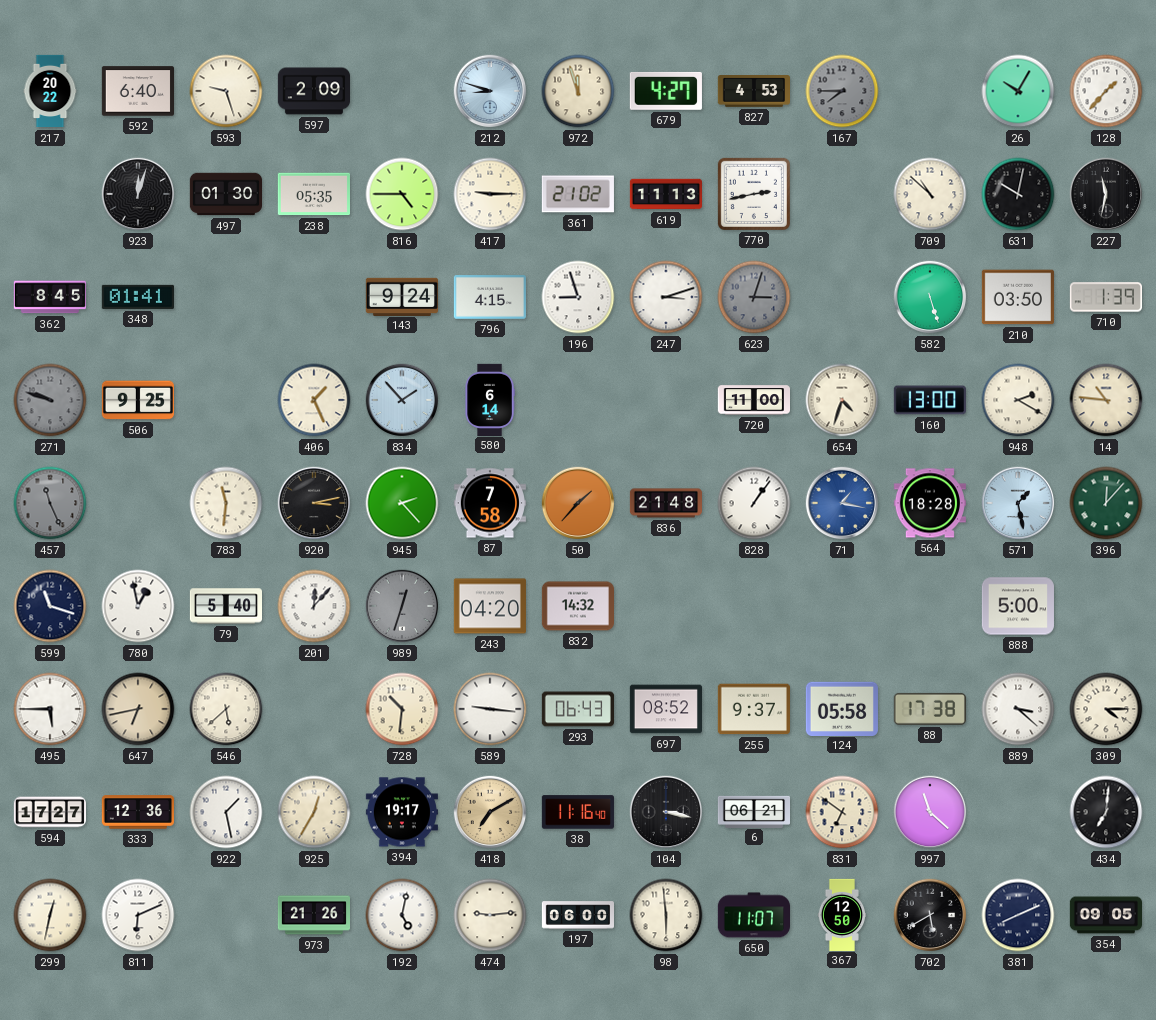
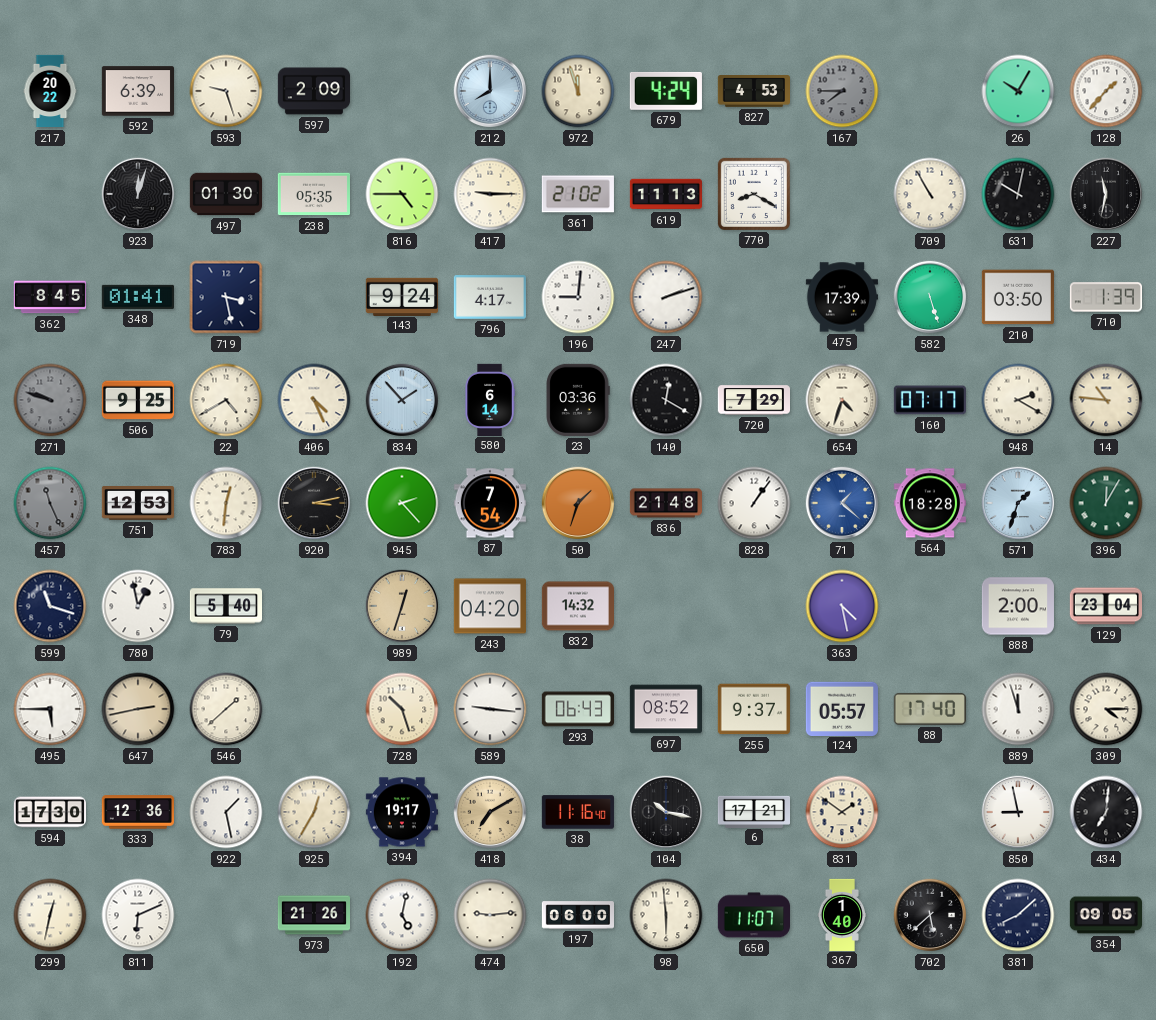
592: 6:40 -> 6:39 (137, 91)
212: 8:48 -> 8:00 (490, 91)
679: 4:27 -> 4:24 (666, 91)
770: 2:43 -> 8:20 (754, 194)
709: 10:52 -> 10:55 (930, 194)
719: none -> 3:28 (226, 297)
796: 4:15 -> 4:17 (490, 297)
196: 8:57 -> 9:01 (578, 297)
247: 3:12 -> 2:12 (666, 297)
623: 3:03 -> none (754, 297)
475: none -> 17:39 (842, 297)
22: none -> 4:40 (226, 400)
406: 1:26 -> 4:26 (314, 400)
23: none -> 03:36 (578, 400)
140: none -> 12:20 (666, 400)
720: 11:00 -> 7:29 (753, 400)
160: 13:00 -> 07:17 (930, 400)
751: none -> 12:53 (137, 504)
783: 11:31 -> 12:31 (226, 503)
87: 7:58 -> 7:54 (490, 503)
50: 1:37 -> 1:33 (578, 503)
71: 1:17 -> 1:22 (842, 503)
571: 1:28 -> 1:33 (1018, 503)
396: 12:07 -> 12:05 (1106, 503)
201: 12:07 -> none (314, 606)
989 dial: grey -> champagne (402, 606)
363: none -> 4:28 (842, 606)
888: 5:00 -> 2:00 (1017, 606)
129: none -> 23:04 (1105, 606)
647: 6:43 -> 2:43 (138, 709)
546: 5:38 -> 1:38 (226, 709)
728: 10:31 -> 10:27 (402, 709)
124: 05:58 -> 05:57 (842, 708)
88: 17:38 -> 17:40 (930, 709)
889: 3:22 -> 11:57 (1018, 709)
594: 17:27 -> 17:30 (50, 812)
104: 3:17 -> 10:17 (666, 812)
6: 06:21 -> 17:21 (753, 811)
831: 6:51 -> 1:51 (842, 812)
997: 11:22 -> none (930, 812)
850: none -> 8:58 (1018, 812)
367: 12:50 -> 1:40 (842, 914)
702: 5:40 -> 5:38 (930, 915)
381: 8:11 -> 8:08 (1018, 915)
